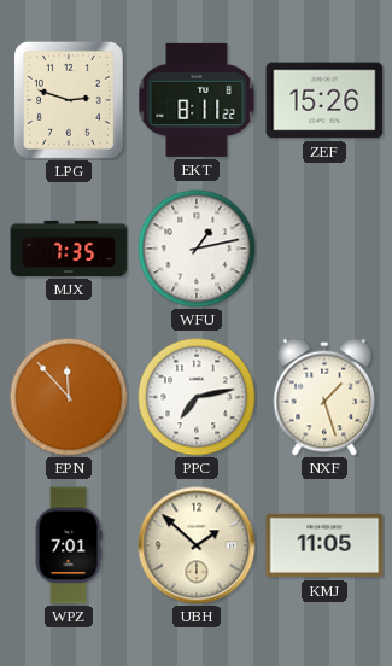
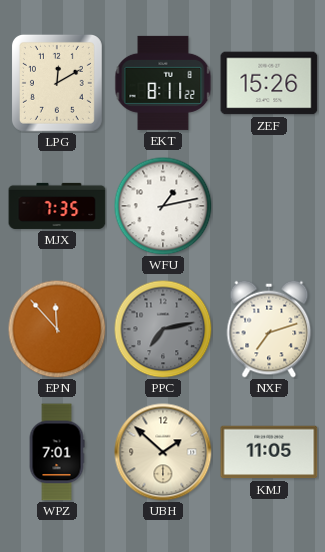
LPG: 2:48 -> 12:10 (57, 83)
PPC dial: white -> grey (163, 329)
NXF: 1:27 -> 7:12 (269, 329)
